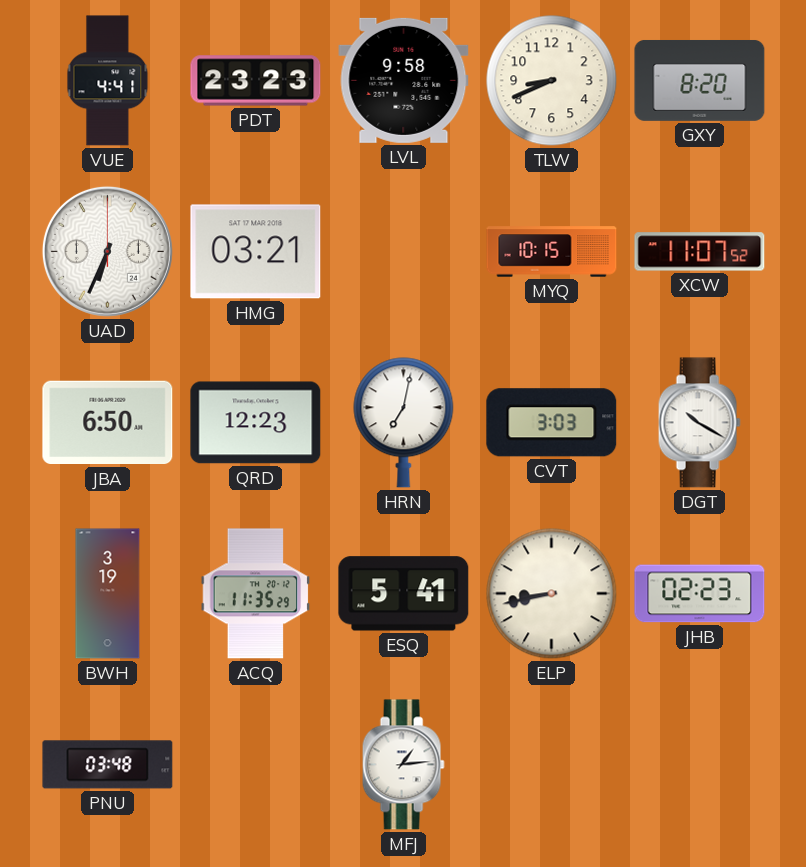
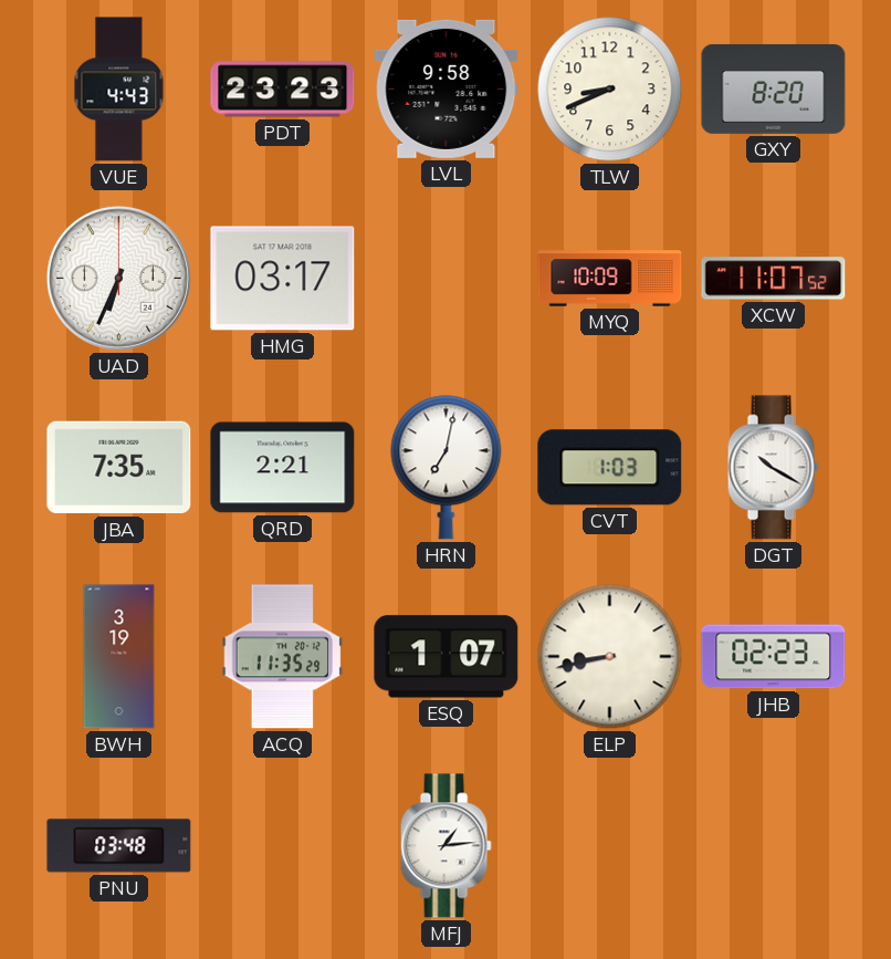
VUE: 4:41 -> 4:43 (119, 90)
HMG: 03:21 -> 03:17 (283, 279)
MYQ: 10:15 -> 10:09 (610, 279)
JBA: 6:50 -> 7:35 (119, 468)
QRD: 12:23 -> 2:21 (283, 468)
CVT: 3:03 -> 1:03 (610, 468)
ESQ: 5:41 -> 1:07 (447, 657)
